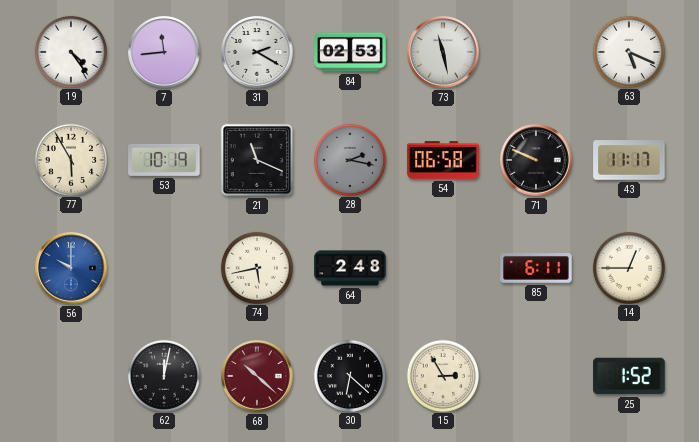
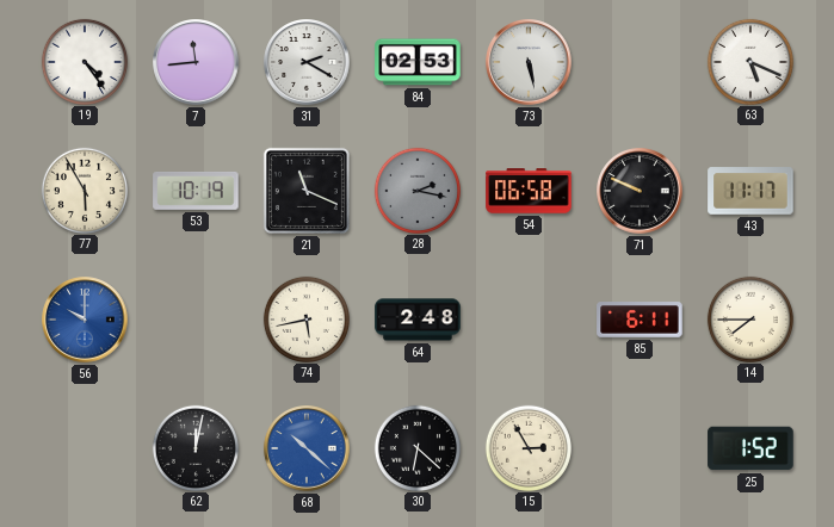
73: 11:28 -> 5:28 (529, 62)
14: 12:45 -> 7:45 (749, 318)
68 dial: burgundy -> blue (307, 448)
